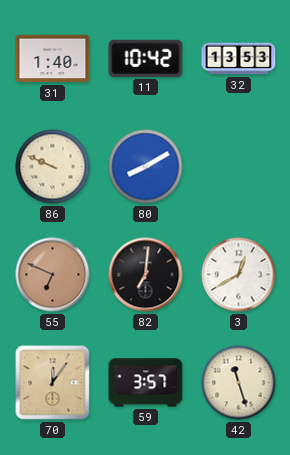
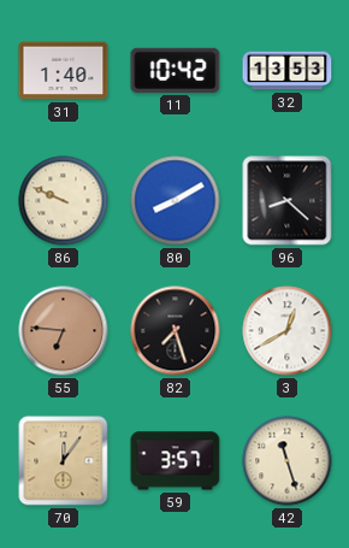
96: none -> 8:22 (288, 201)
55: 6:49 -> 6:46 (64, 331)
82: 7:01 -> 7:27 (176, 331)
